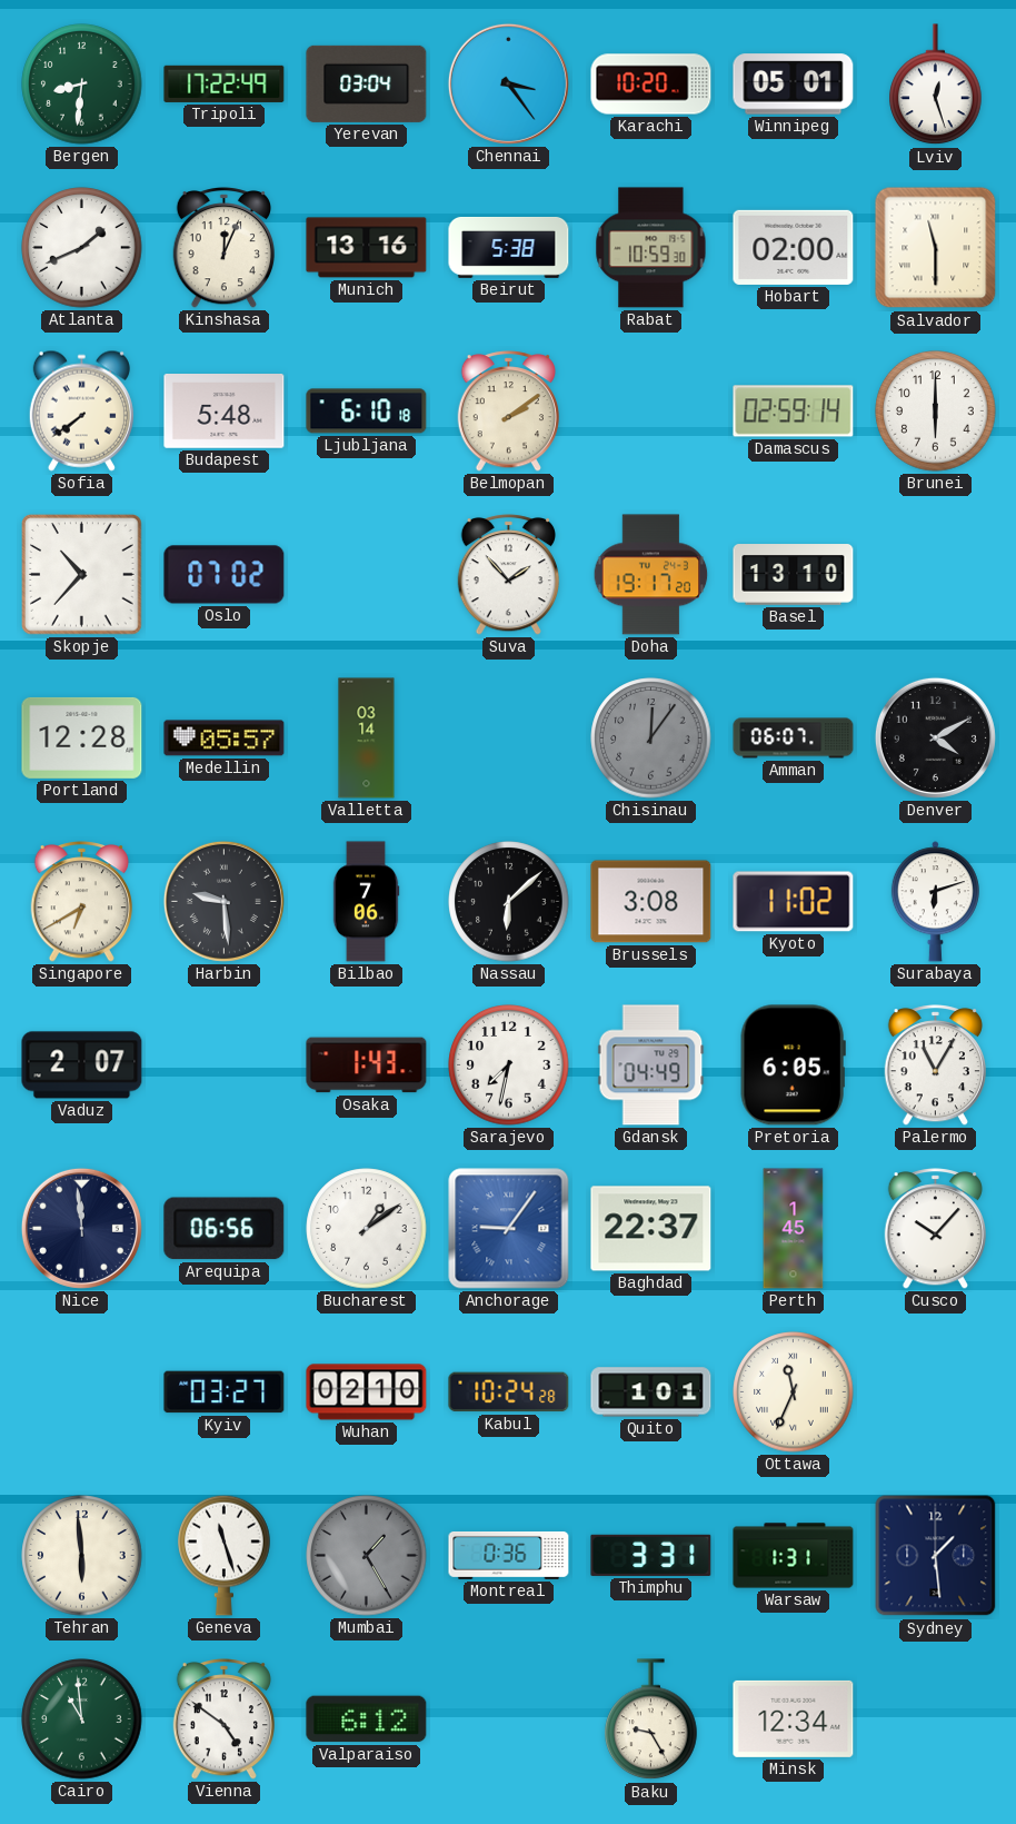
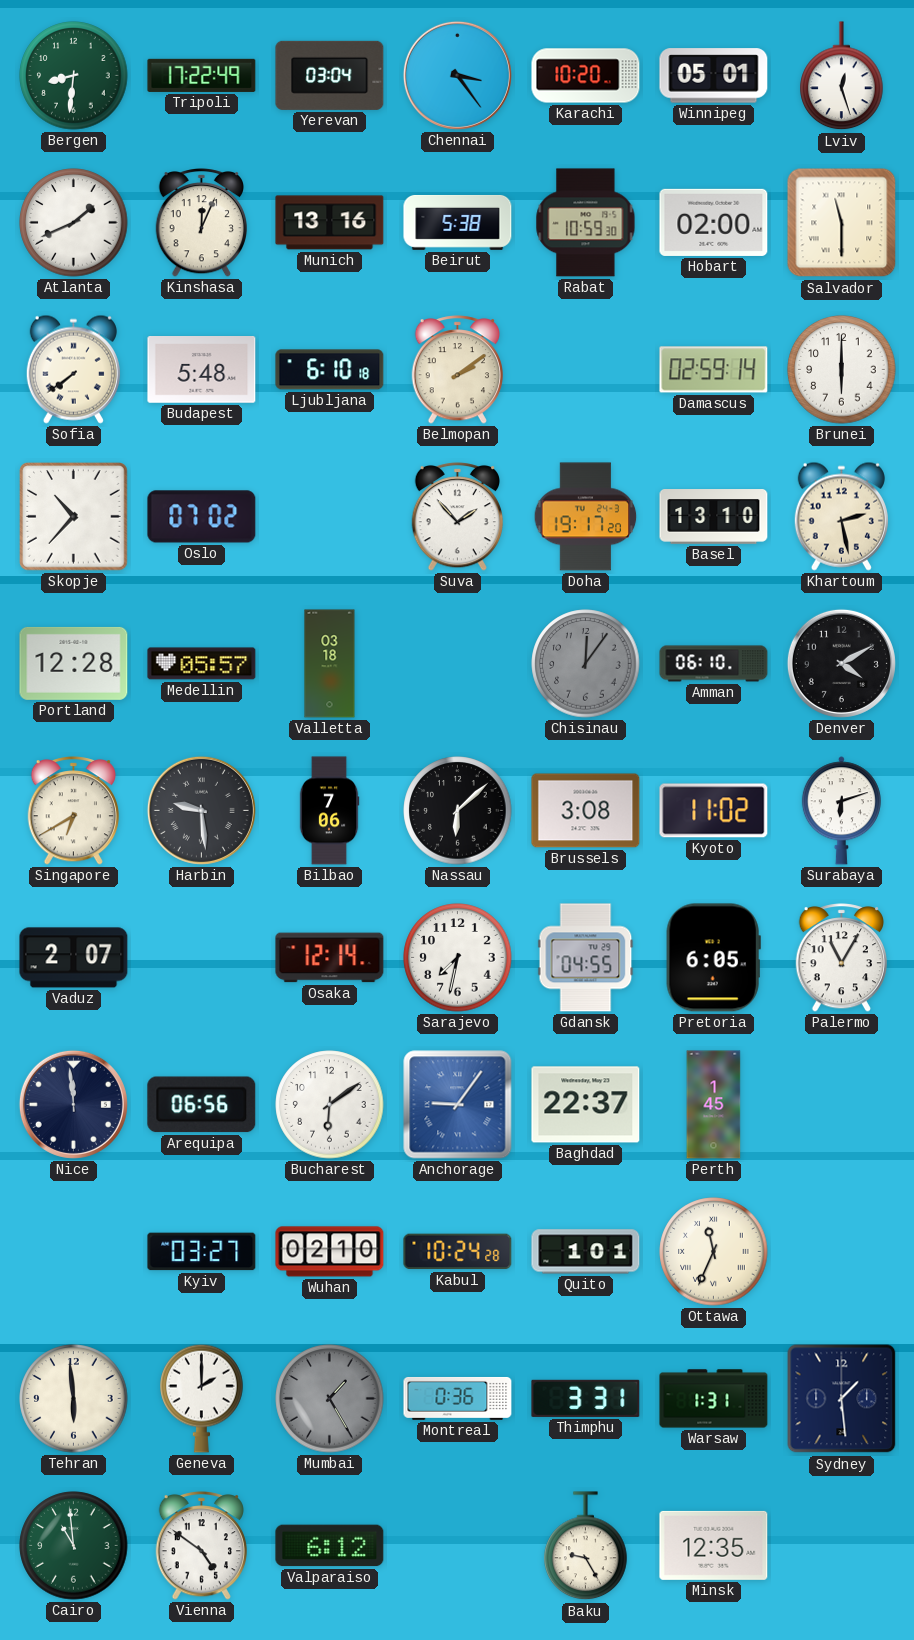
Khartoum: none -> 2:28 (841, 516)
Valletta: 03:14 -> 03:18 (330, 664)
Amman: 06:07 -> 06:10 (714, 664)
Osaka: 1:43 -> 12:14 (330, 958)
Gdansk: 04:49 -> 04:55 (586, 958)
Bucharest: 1:09 -> 6:09 (330, 1105)
Cusco: 10:07 -> none (935, 1229)
Geneva: 11:27 -> 2:00 (202, 1398)
Minsk: 12:34 -> 12:35 (714, 1545)
